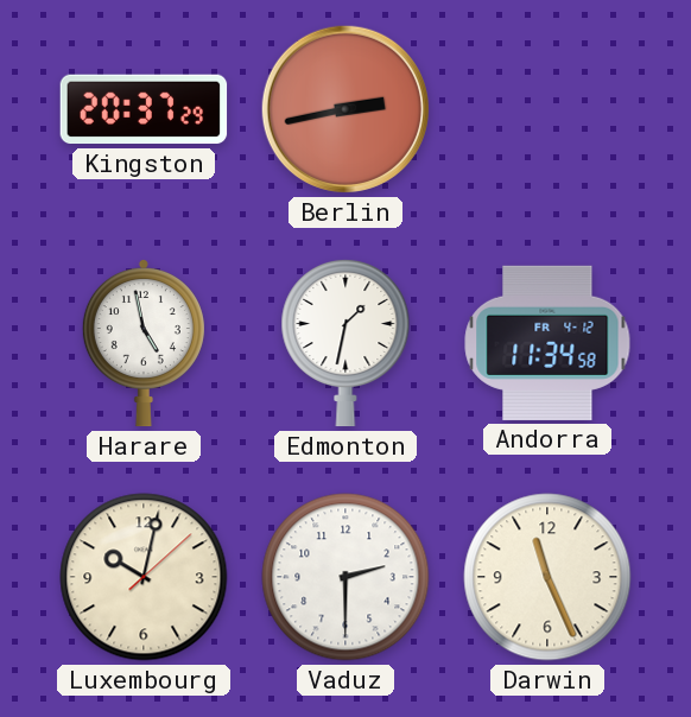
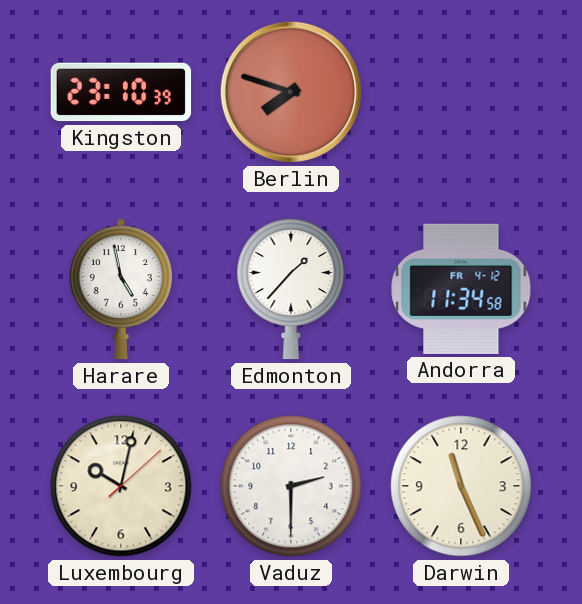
Kingston: 20:37 -> 23:10 (121, 92)
Berlin: 2:43 -> 7:48 (291, 92)
Edmonton: 1:32 -> 1:37 (291, 289)
